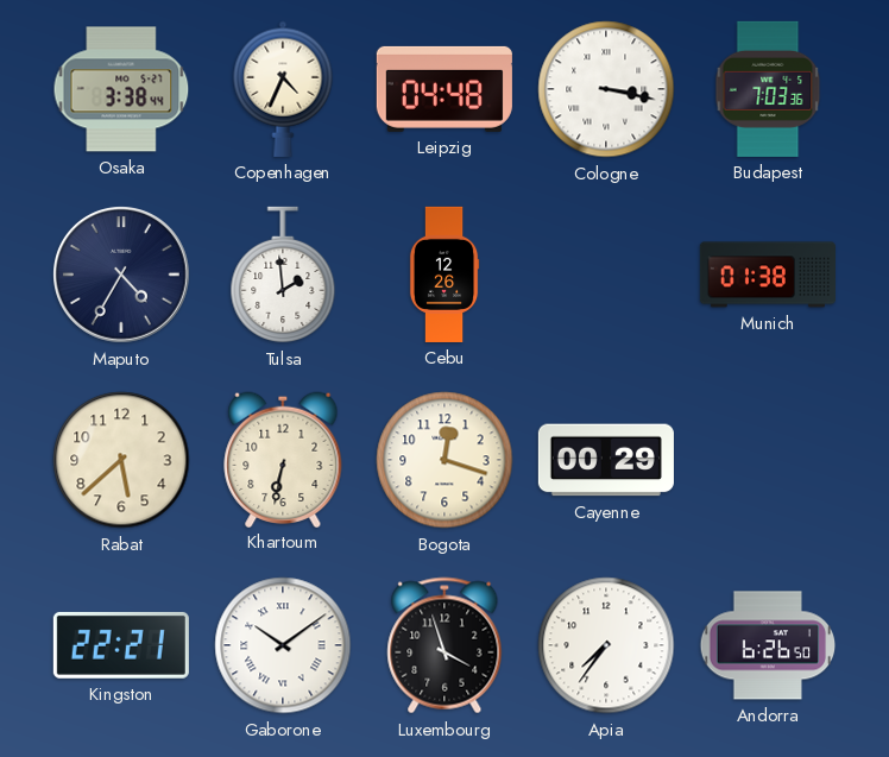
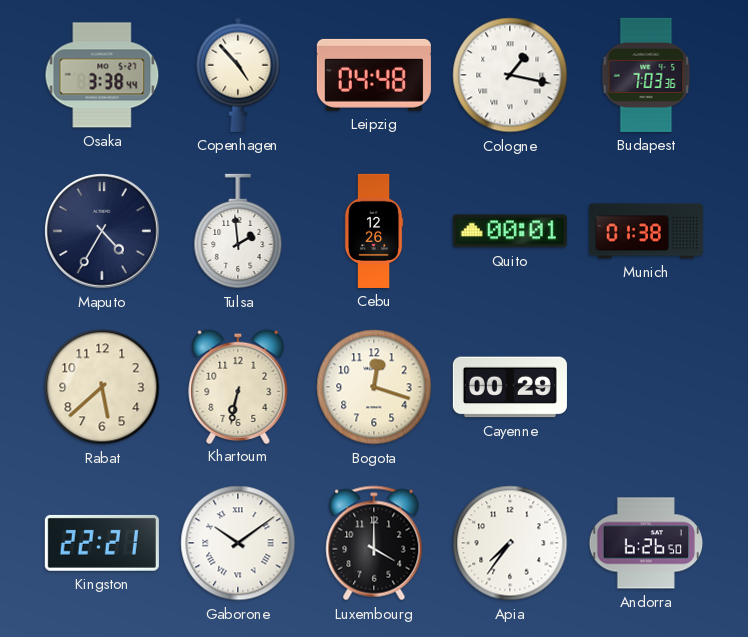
Copenhagen: 4:34 -> 4:53 (238, 75)
Cologne: 3:17 -> 1:17 (510, 75)
Quito: none -> 00:01 (510, 231)
Luxembourg: 3:57 -> 4:00 (374, 543)
